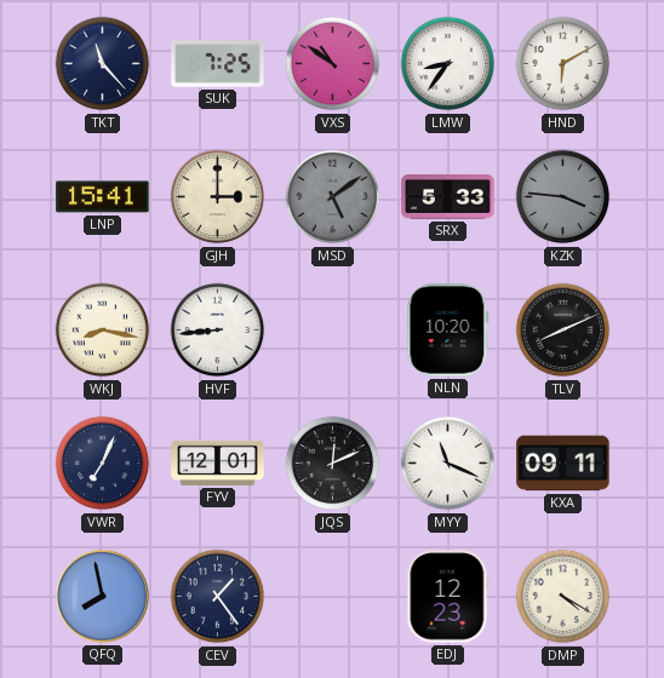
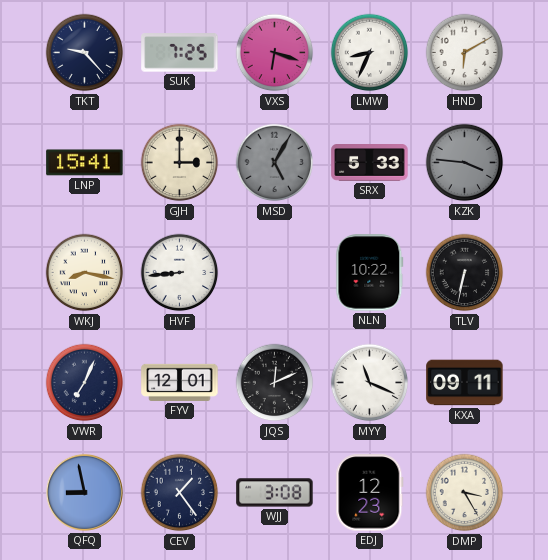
TKT: 11:23 -> 9:23 (85, 53)
VXS: 10:51 -> 6:18 (275, 53)
LMW: 8:36 -> 8:34 (370, 53)
MSD: 5:09 -> 5:05 (275, 163)
NLN: 10:20 -> 10:22 (370, 273)
TLV: 8:11 -> 6:32 (465, 273)
QFQ: 7:58 -> 8:58 (84, 492)
WJJ: none -> 3:08 (275, 493)
DMP: 4:20 -> 3:25 (465, 493)
